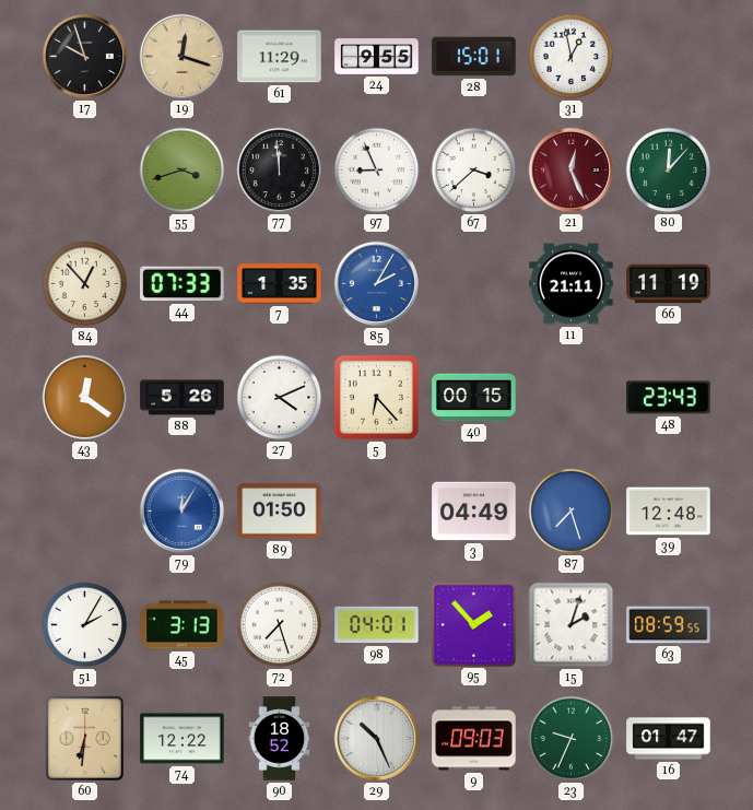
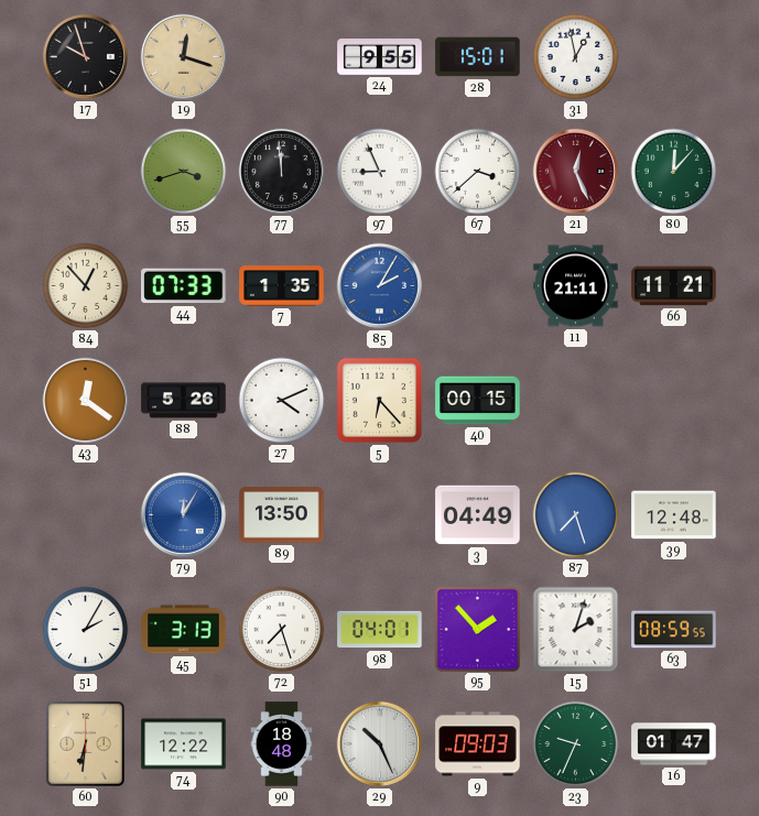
61: 11:29 -> none (280, 57)
66: 11:19 -> 11:21 (674, 286)
48: 23:43 -> none (669, 398)
89: 01:50 -> 13:50 (282, 515)
90: 18:52 -> 18:48 (282, 744)
